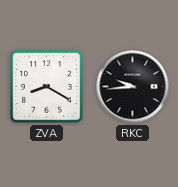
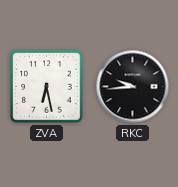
ZVA: 8:20 -> 6:28 (47, 87)
